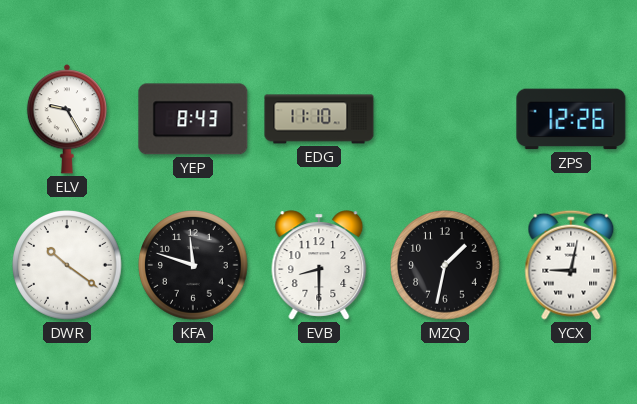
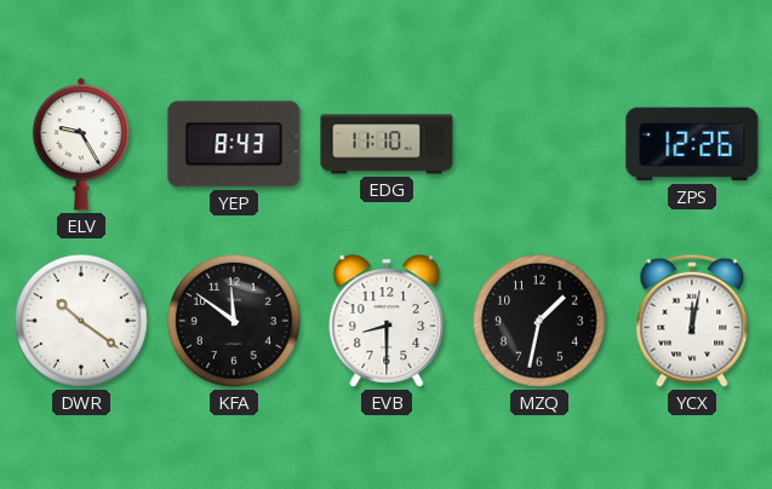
KFA: 11:48 -> 11:51 (234, 321)
YCX: 9:02 -> 12:02 (692, 321)
